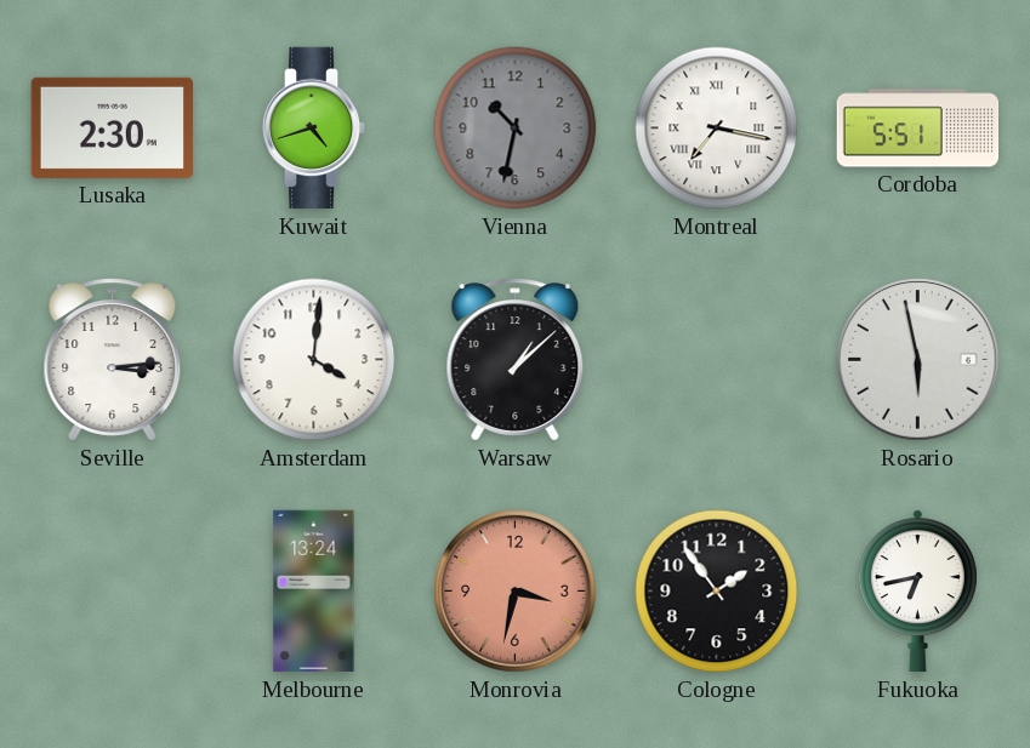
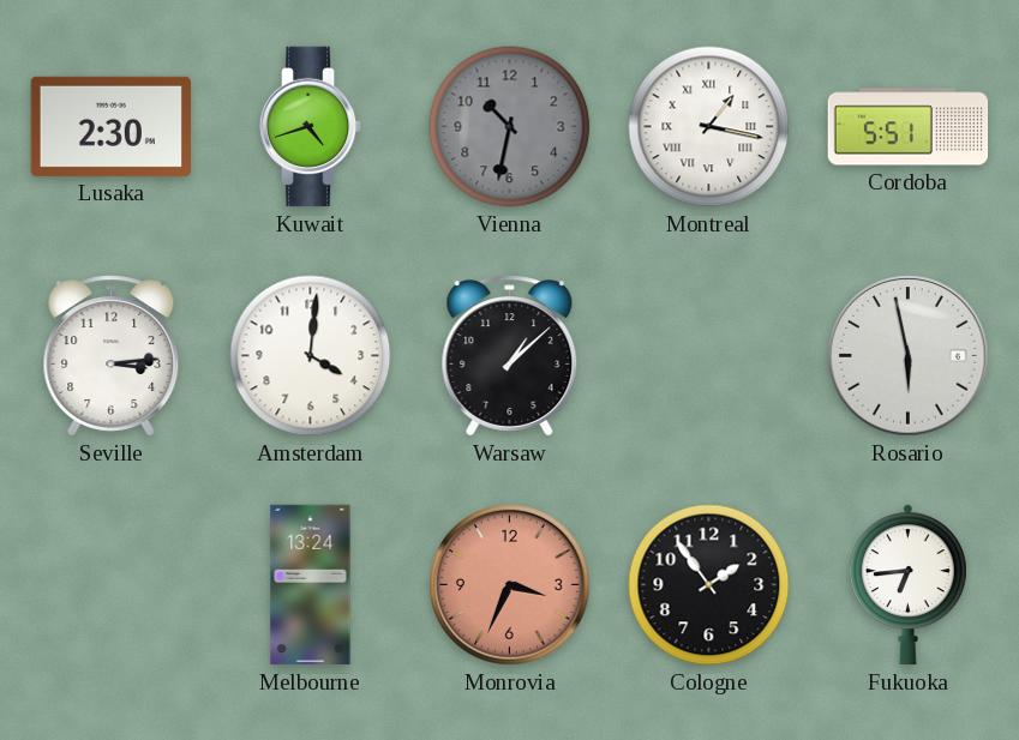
Montreal: 7:17 -> 1:17 (709, 127)
Monrovia: 3:32 -> 3:34 (510, 585)
Fukuoka: 6:43 -> 6:44 (907, 585)
